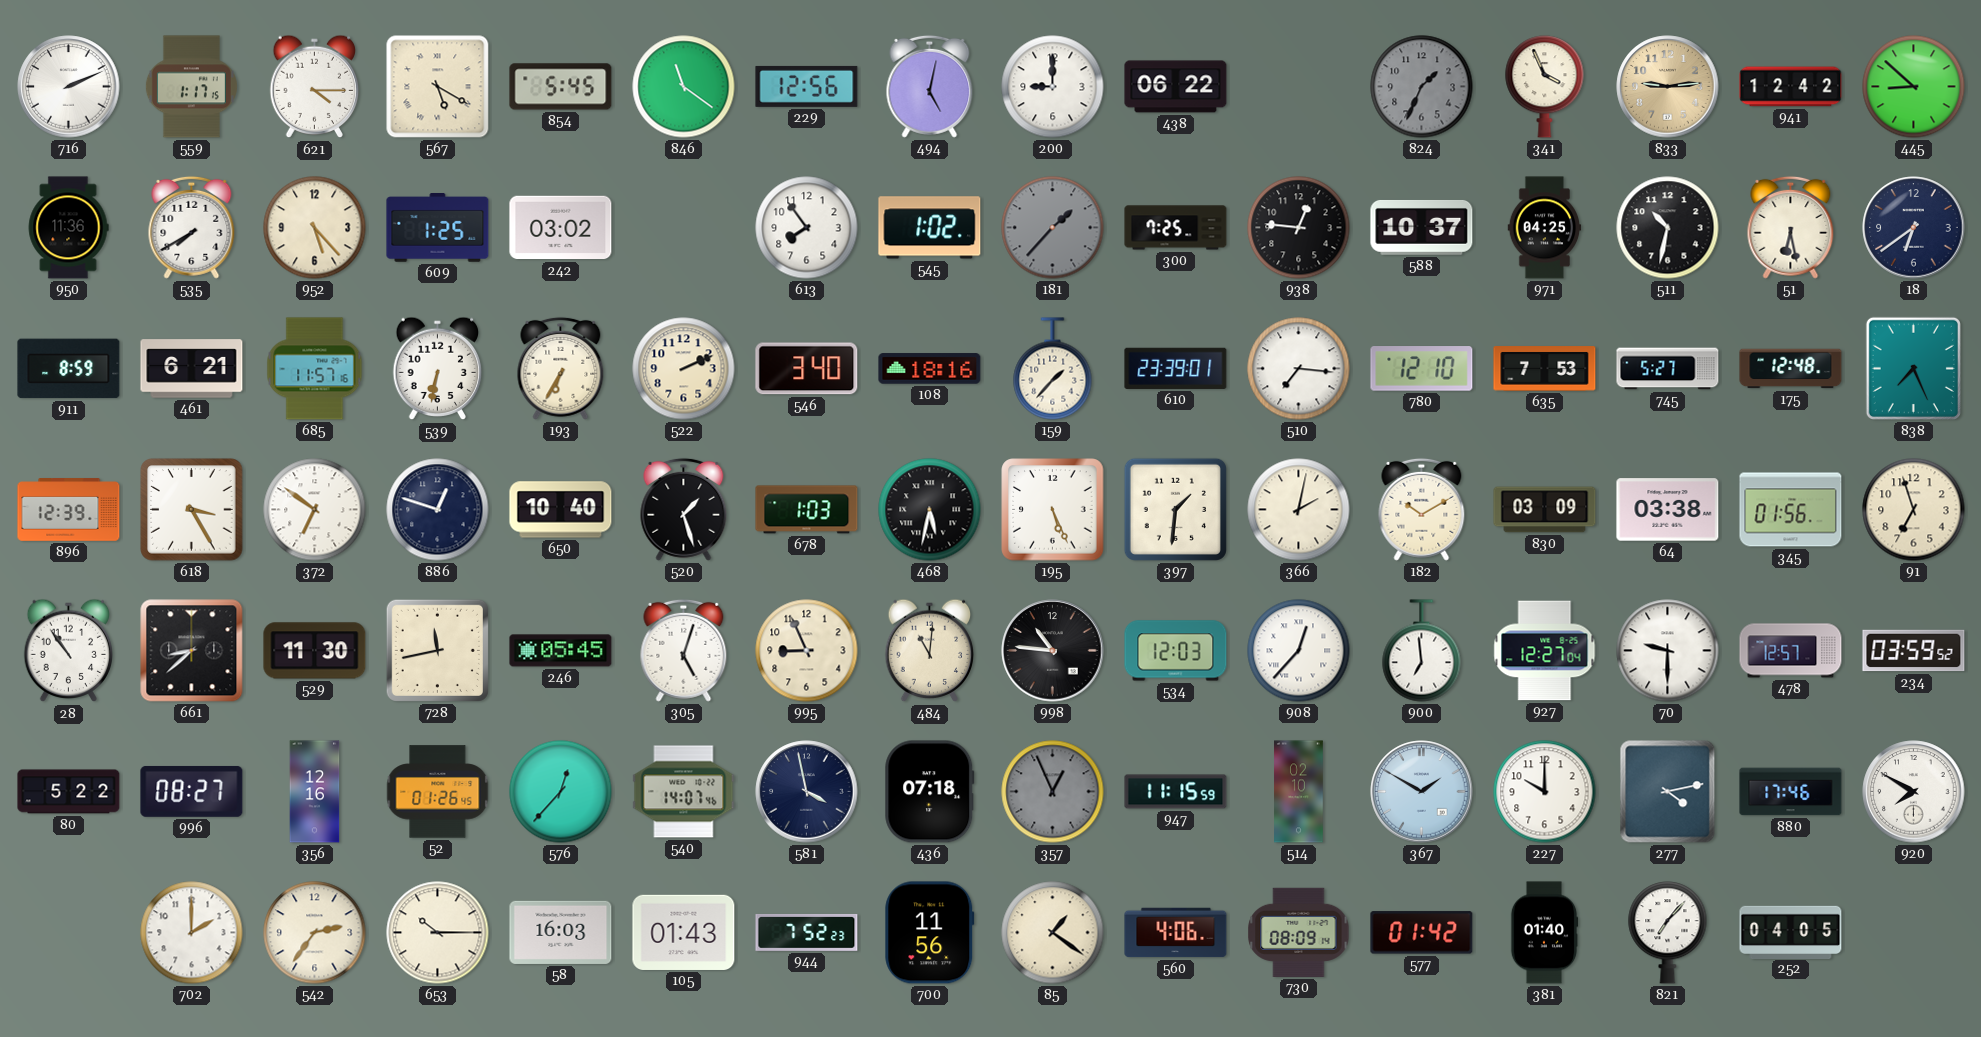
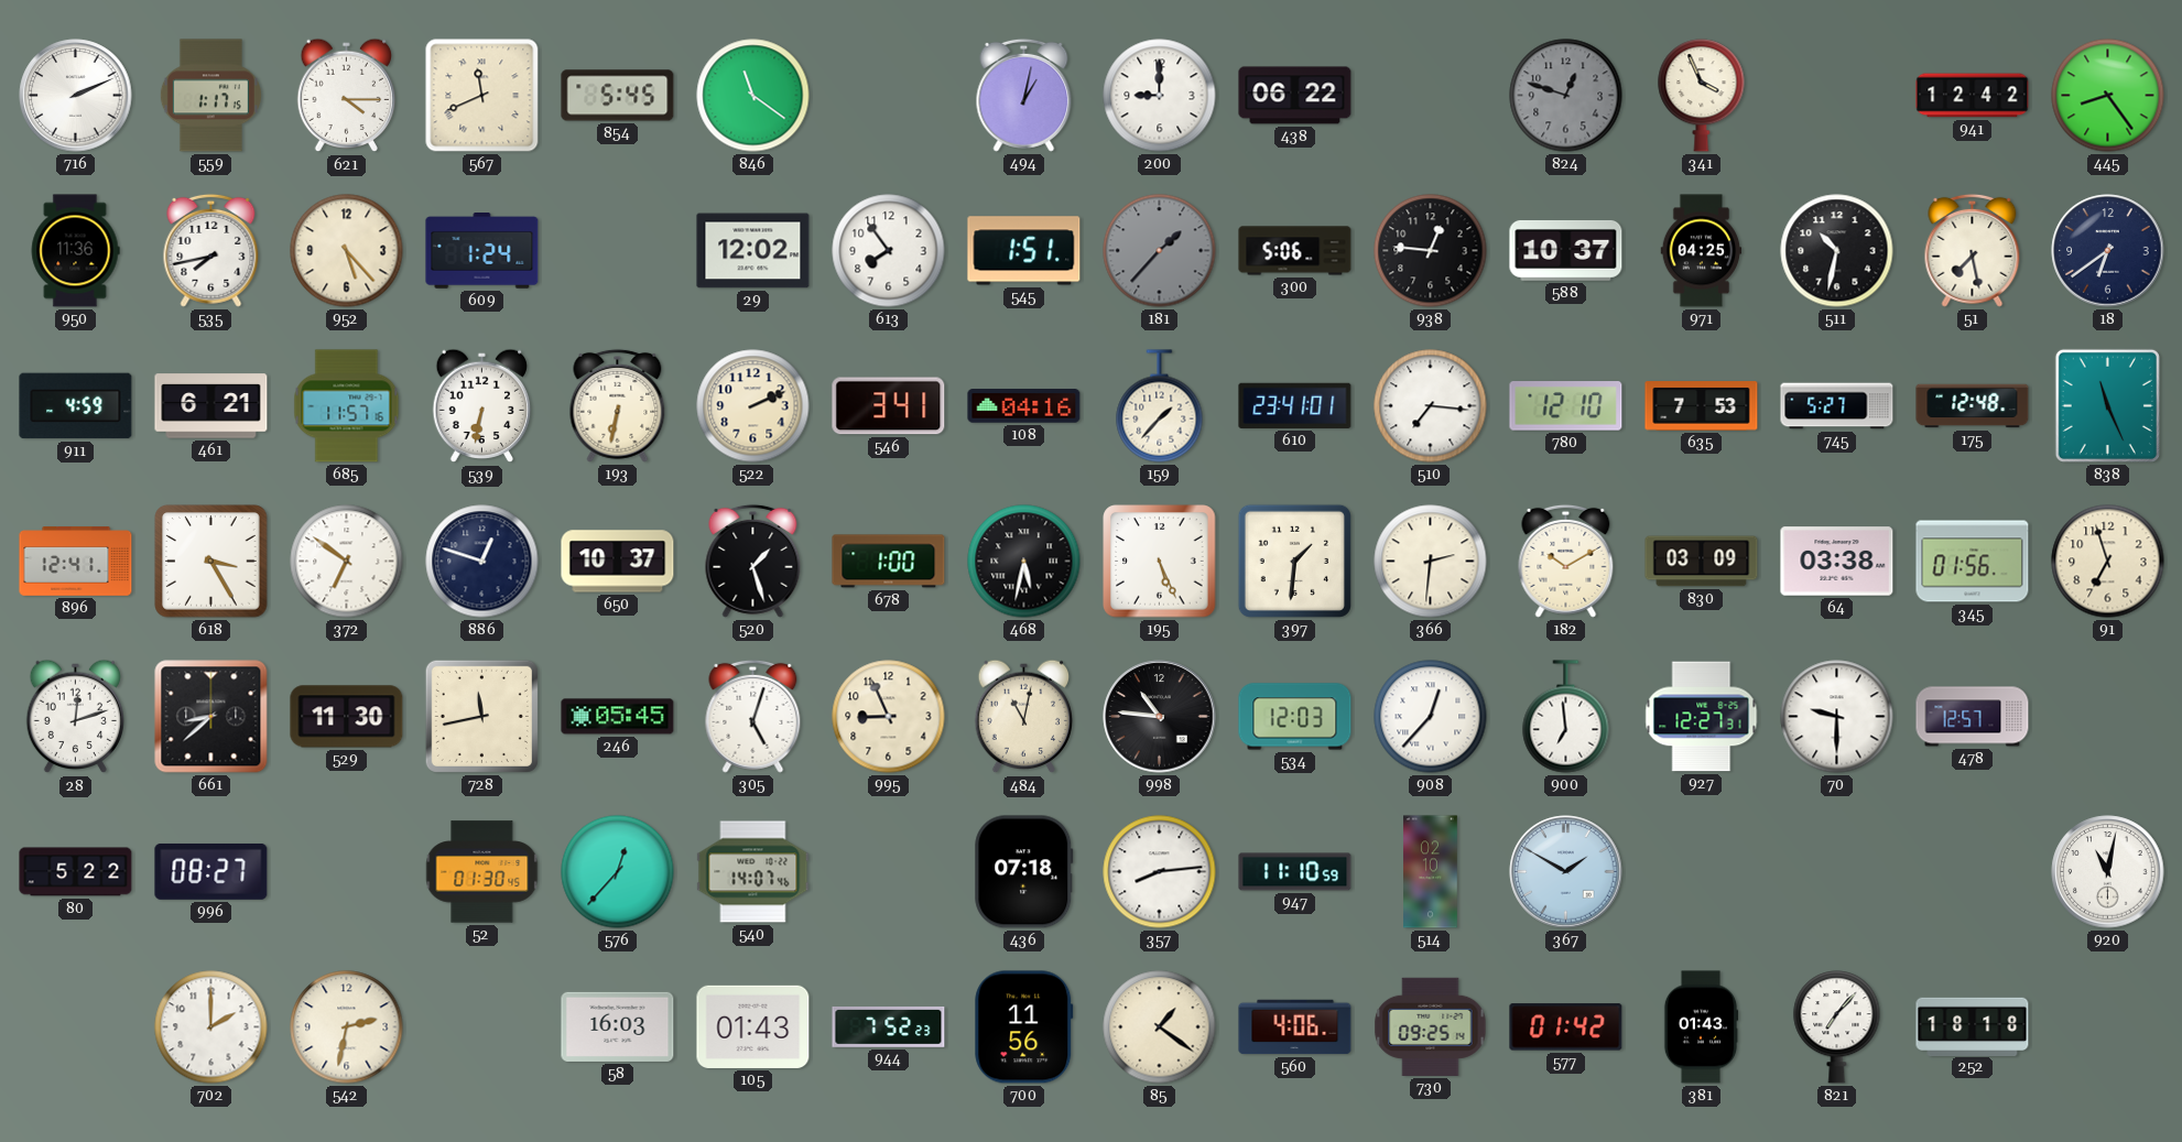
567: 5:20 -> 11:41 (482, 96)
229: 12:56 -> none (807, 86)
494: 5:02 -> 1:02 (1024, 95)
824: 1:34 -> 12:48 (1566, 96)
833: 9:14 -> none (1668, 87)
445: 8:52 -> 8:24 (2108, 96)
535: 7:40 -> 7:43 (211, 250)
609: 1:25 -> 1:24 (482, 251)
242: 03:02 -> none (561, 228)
29: none -> 12:02 (753, 251)
545: 1:02 -> 1:51 (1024, 251)
300: 7:25 -> 5:06 (1295, 251)
51: 6:28 -> 7:28 (1973, 250)
911: 8:59 -> 4:59 (76, 406)
193: 6:35 -> 6:32 (618, 405)
546: 3:40 -> 3:41 (889, 406)
108: 18:16 -> 04:16 (1024, 406)
610: 23:39 -> 23:41 (1295, 405)
838: 7:26 -> 11:26 (2107, 405)
896: 12:39 -> 12:41 (76, 562)
650: 10:40 -> 10:37 (618, 562)
678: 1:03 -> 1:00 (889, 562)
366: 2:02 -> 2:31 (1431, 562)
28: 10:54 -> 12:12 (76, 717)
484: 11:01 -> 11:02 (1024, 717)
927: 12:27:04 -> 12:27:31 (1702, 717)
234: 03:59 -> none (1914, 651)
356: 12:16 -> none (315, 792)
52: 01:26 -> 01:30 (482, 872)
581: 3:58 -> none (807, 792)
357: 12:56 -> 8:14 (1160, 872)
357 dial: grey -> white (1160, 872)
947: 11:15 -> 11:10 (1295, 872)
227: 10:00 -> none (1545, 792)
277: 4:13 -> none (1668, 792)
880: 17:46 -> none (1791, 792)
920: 7:50 -> 11:02 (2108, 872)
542: 2:36 -> 2:32 (347, 1027)
653: 10:15 -> none (438, 933)
730: 08:09 -> 09:25 (1431, 1026)
381: 01:40 -> 01:43 (1701, 1027)
252: 04:05 -> 18:18 (1973, 1026)
